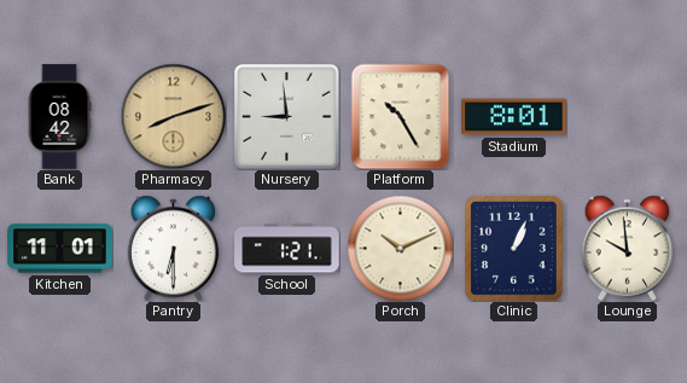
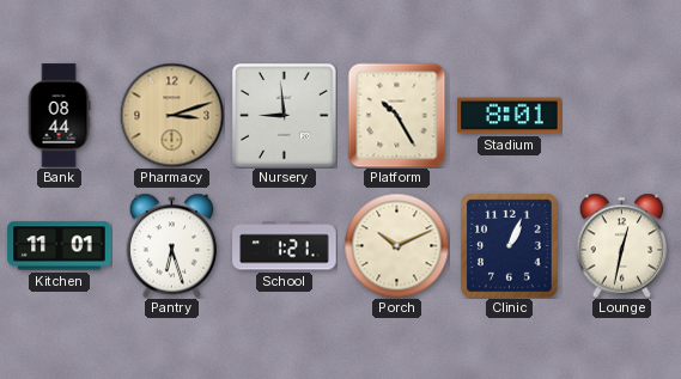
Bank: 08:42 -> 08:44 (59, 116)
Pharmacy: 8:12 -> 3:12 (171, 115)
Pantry: 6:30 -> 6:27 (172, 245)
Lounge: 9:59 -> 12:32 (622, 245)
